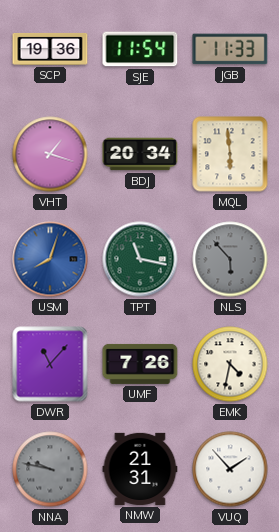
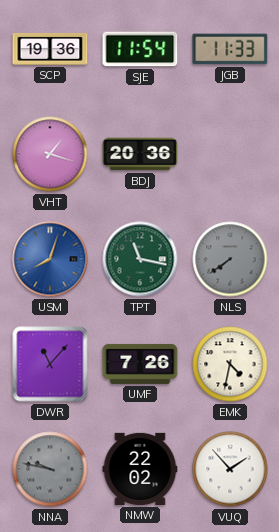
BDJ: 20:34 -> 20:36 (140, 154)
MQL: 5:59 -> none (230, 154)
NLS: 5:53 -> 7:39 (230, 259)
NMW: 21:31 -> 22:02 (140, 469)
